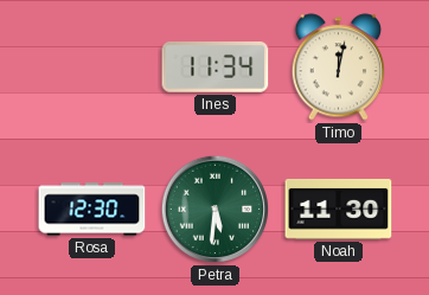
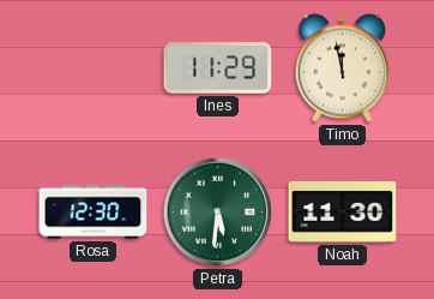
Ines: 11:34 -> 11:29 (218, 68)
Timo: 12:02 -> 11:58 (342, 68)
